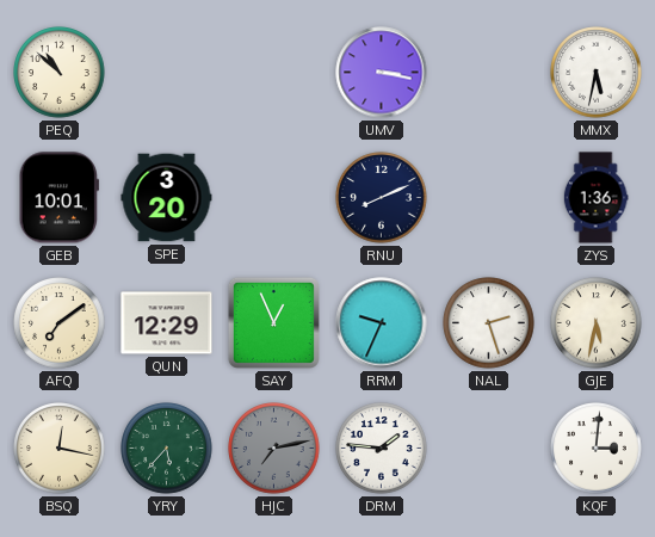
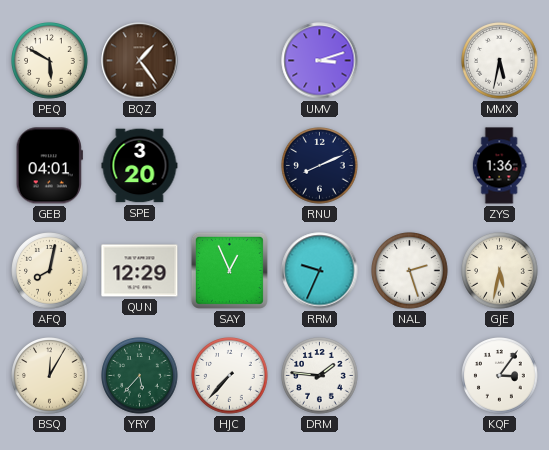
PEQ: 10:52 -> 5:50 (50, 61)
BQZ: none -> 1:24 (140, 61)
UMV: 3:17 -> 3:12 (320, 61)
GEB: 10:01 -> 04:01 (49, 166)
AFQ: 7:09 -> 8:02 (50, 271)
BSQ: 12:17 -> 12:05 (50, 376)
HJC: 7:13 -> 7:37 (230, 376)
HJC dial: grey -> white (230, 376)
KQF: 3:01 -> 3:06 (500, 376)
